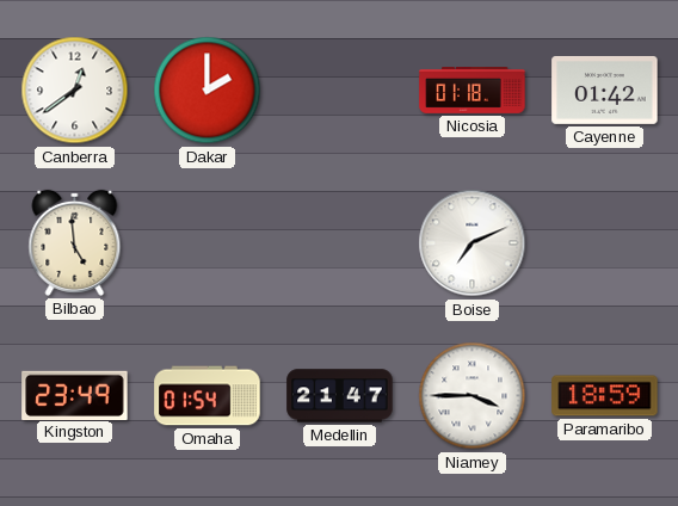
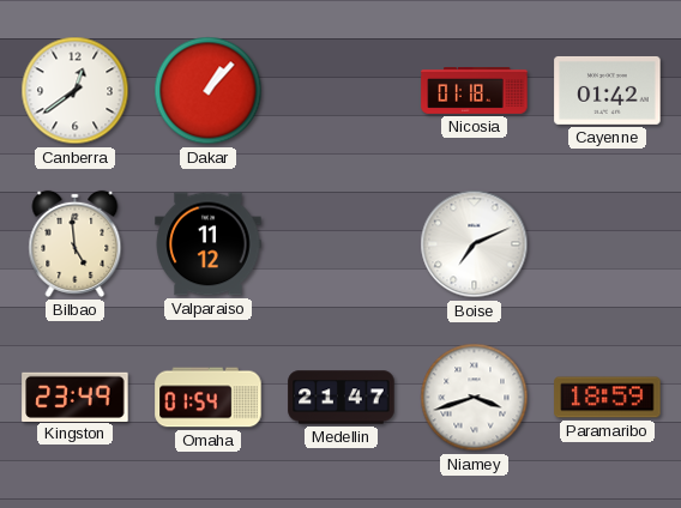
Dakar: 2:00 -> 1:07 (209, 91)
Valparaiso: none -> 11:12 (209, 244)
Niamey: 3:45 -> 3:42 (475, 398)
